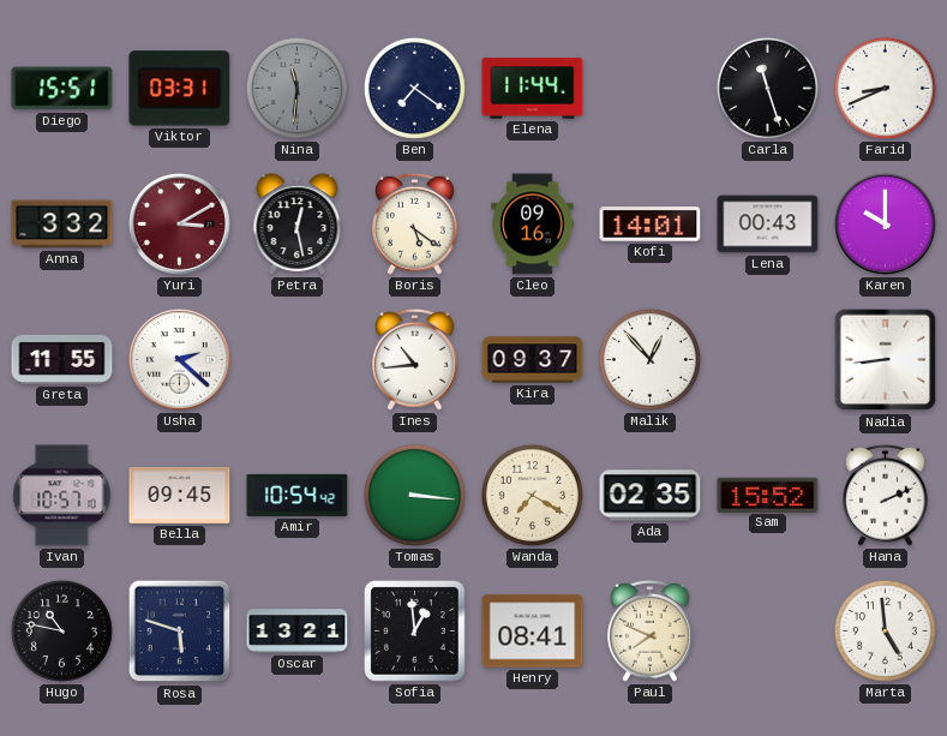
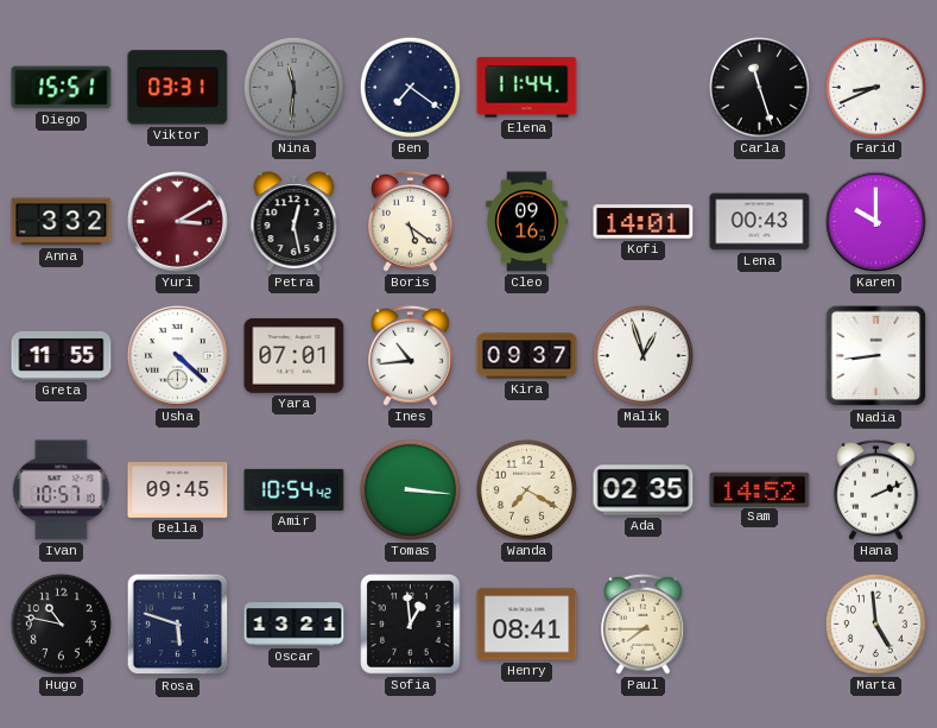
Usha: 2:22 -> 4:22 (177, 355)
Yara: none -> 07:01 (295, 356)
Malik: 12:53 -> 12:57 (642, 355)
Sam: 15:52 -> 14:52 (760, 489)
Paul: 7:49 -> 7:45 (644, 623)
